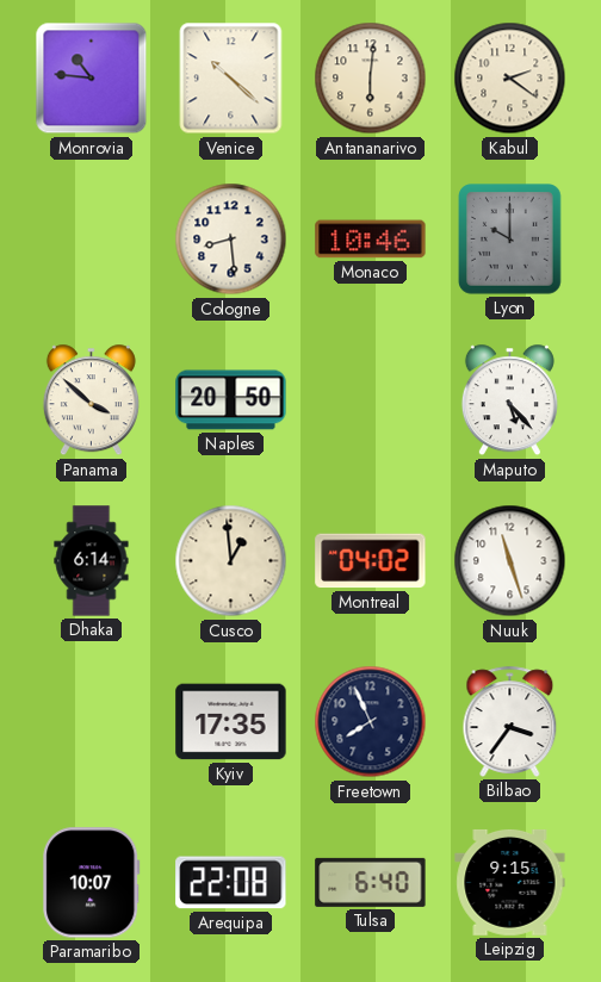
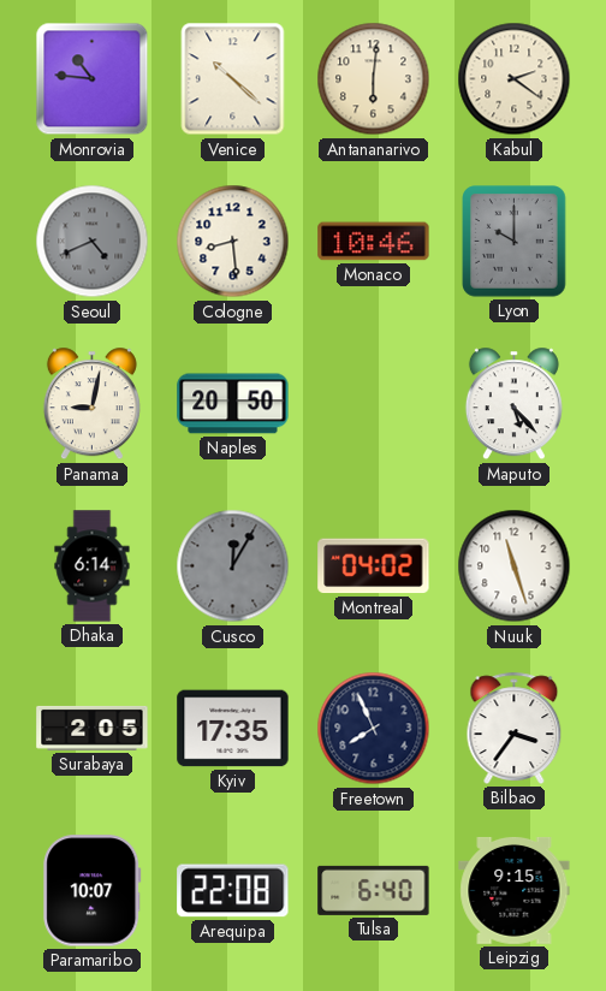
Seoul: none -> 4:41 (93, 242)
Panama: 3:52 -> 9:02 (91, 404)
Cusco: 12:59 -> 12:05 (233, 566)
Cusco dial: cream -> grey (233, 566)
Surabaya: none -> 2:05 (93, 728)
